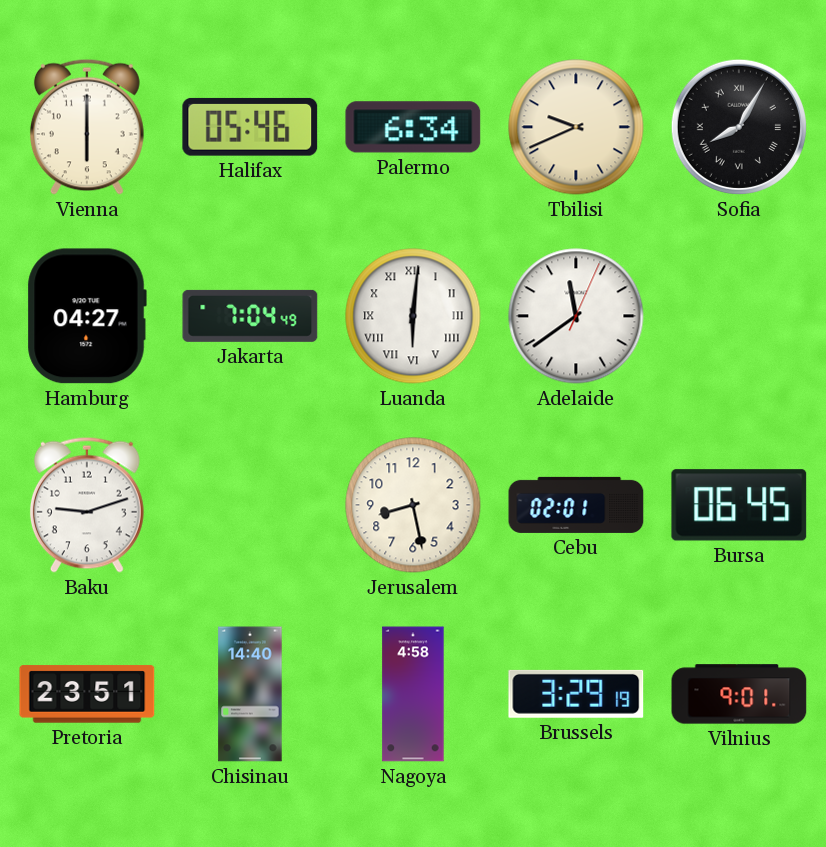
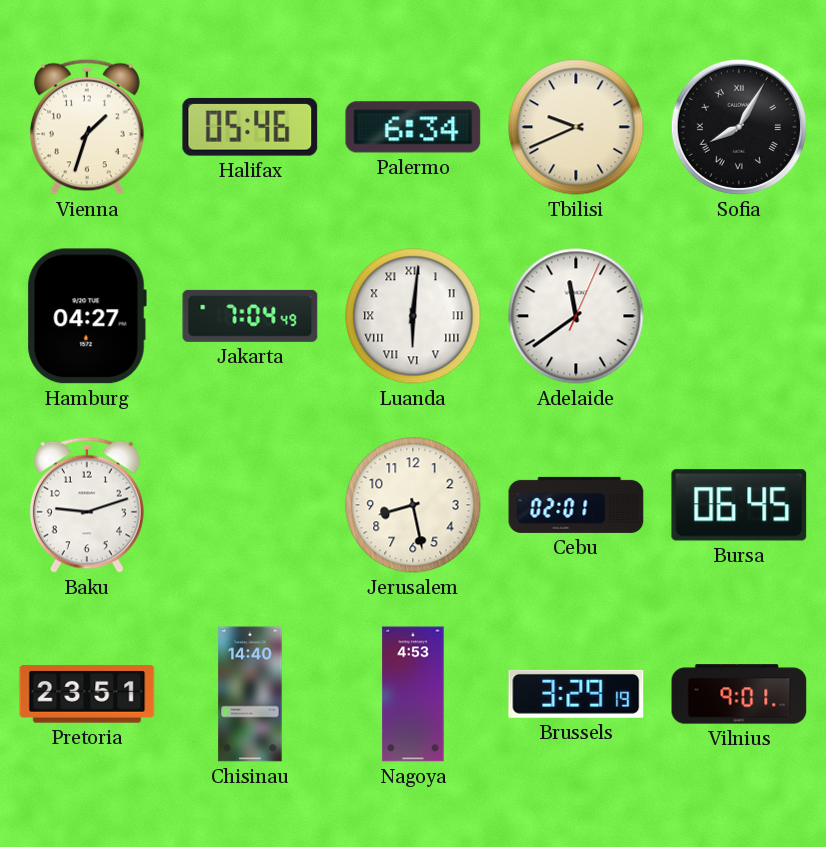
Vienna: 6:00 -> 1:33 (87, 127)
Nagoya: 4:58 -> 4:53 (413, 694)
